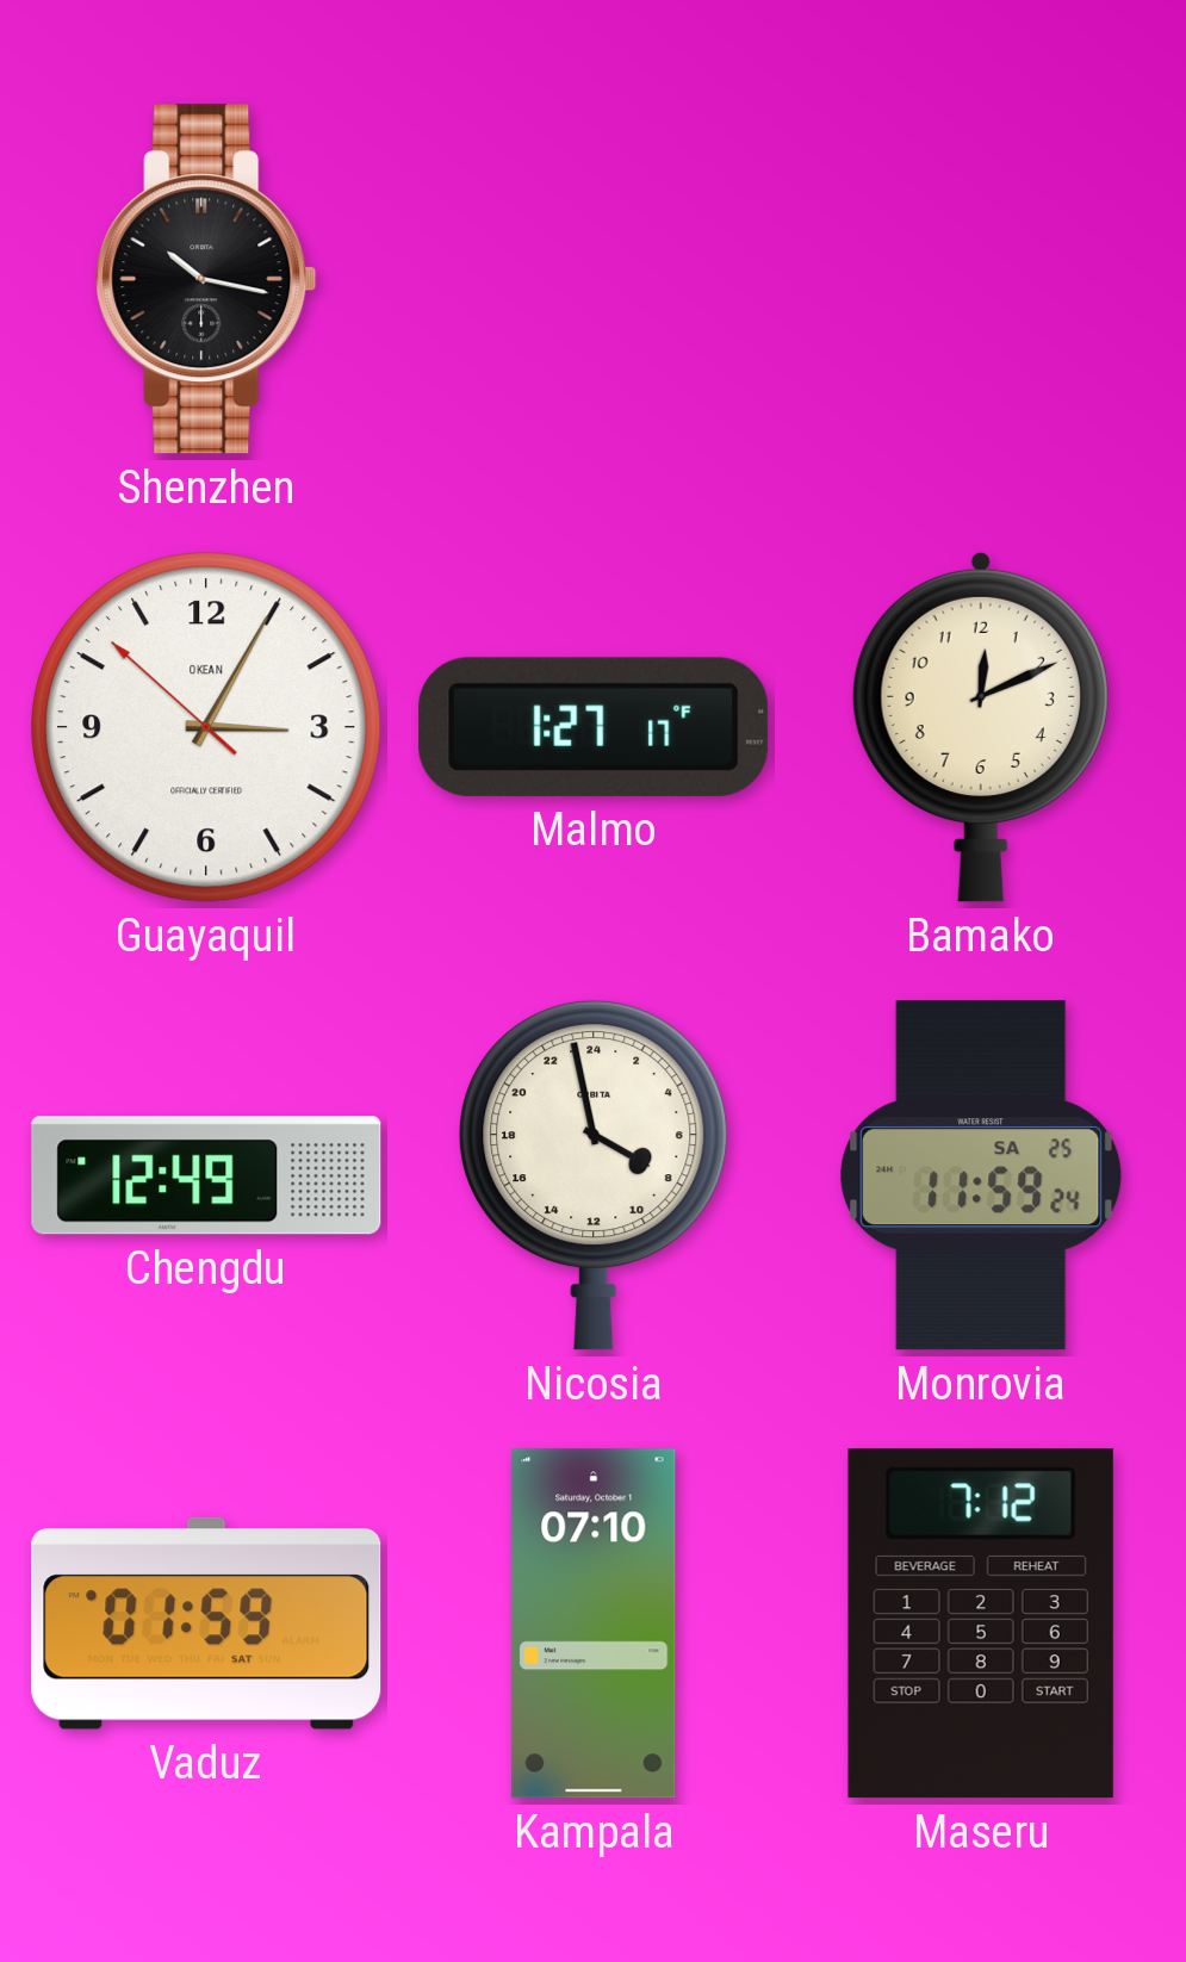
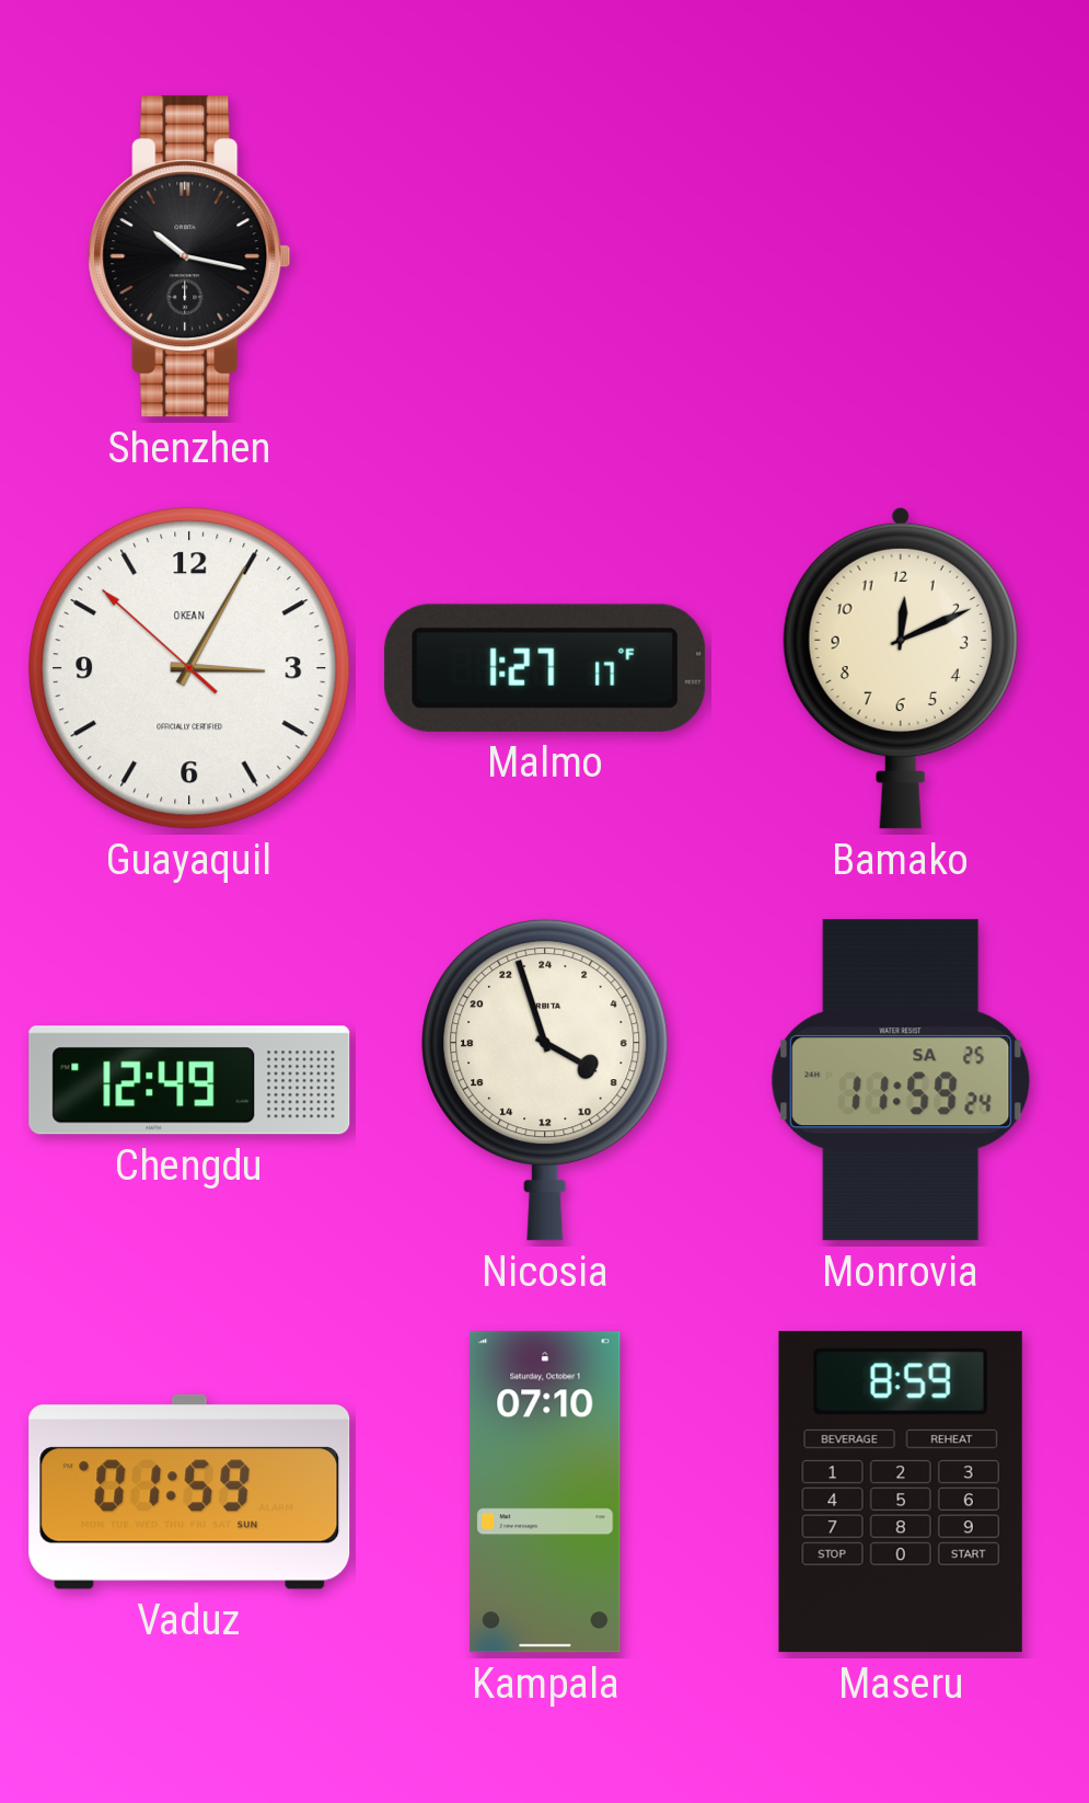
Nicosia: 7:58 -> 7:57 (545, 1080)
Vaduz date: SAT -> SUN (189, 1492)
Maseru: 7:12 -> 8:59 (901, 1492)
